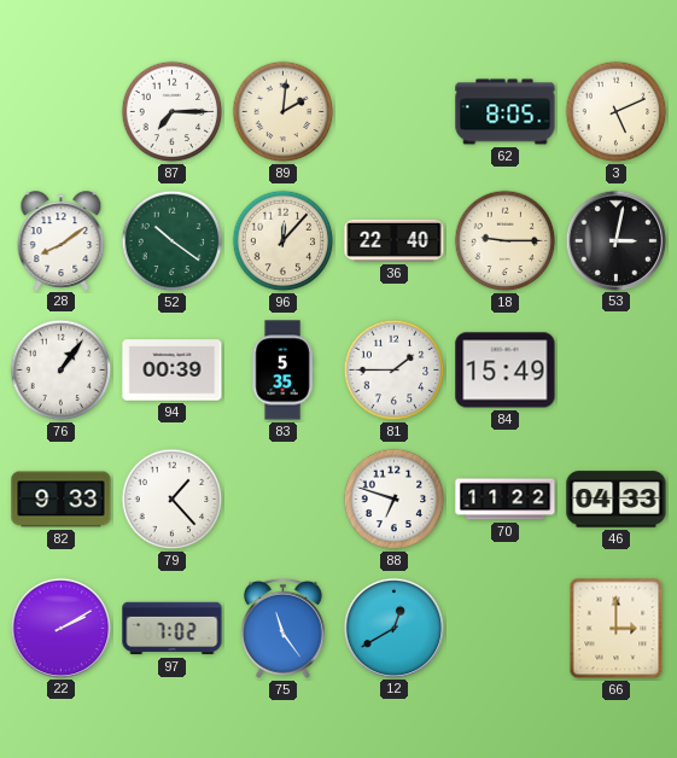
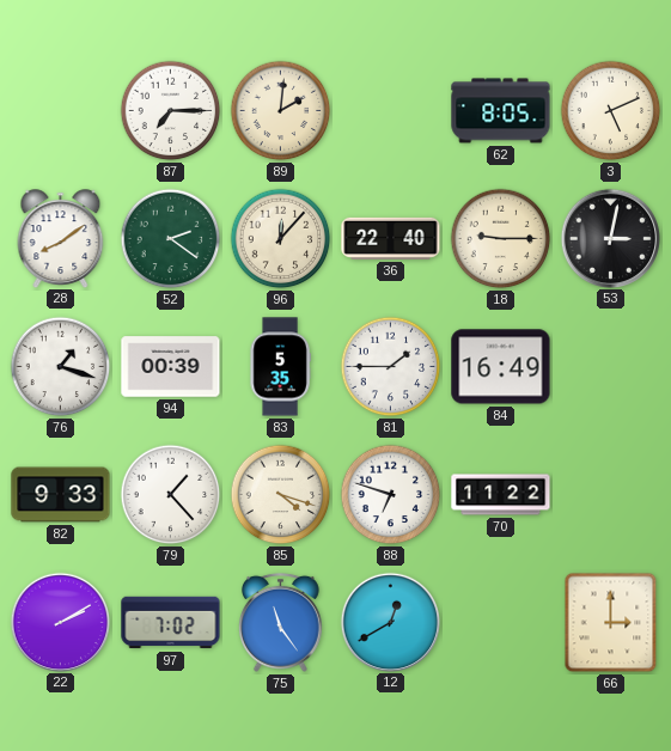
52: 10:21 -> 2:21 (171, 239)
76: 1:06 -> 1:18 (61, 367)
84: 15:49 -> 16:49 (501, 367)
85: none -> 4:18 (281, 495)
46: 04:33 -> none (617, 500)
